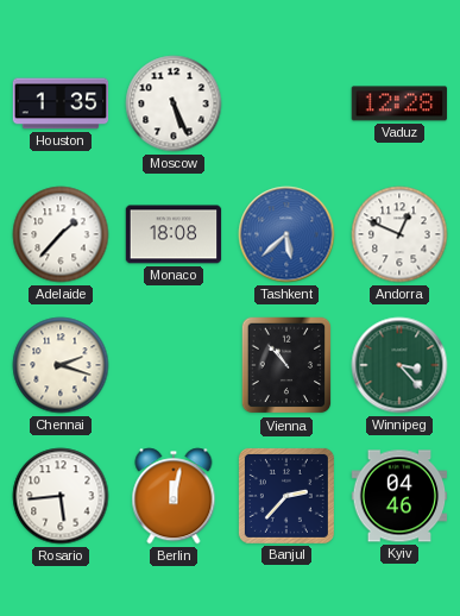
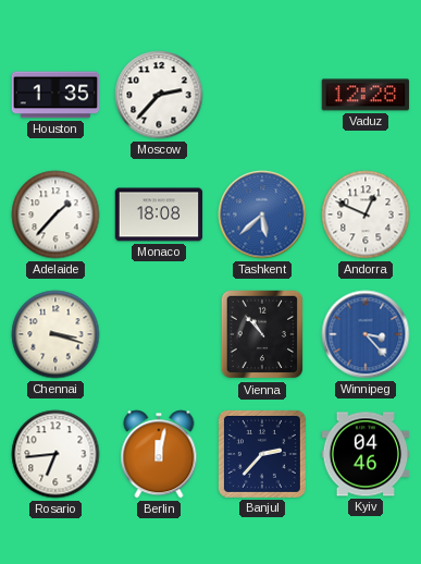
Moscow: 5:26 -> 2:37 (159, 95)
Chennai: 2:18 -> 3:18 (55, 334)
Winnipeg dial: green -> blue (366, 334)
Rosario: 5:44 -> 6:44 (55, 454)
